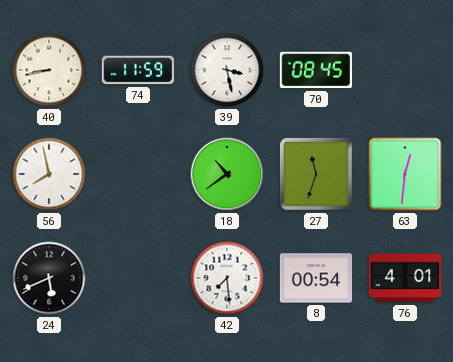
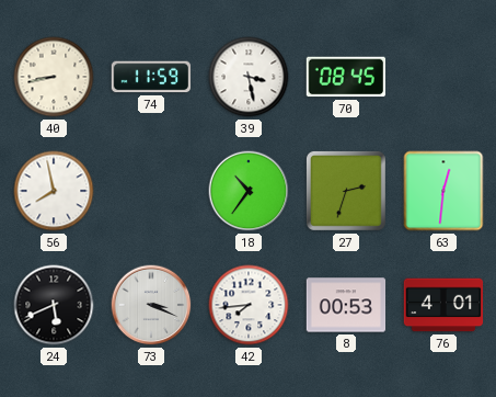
18: 10:39 -> 10:36 (249, 191)
27: 11:33 -> 2:33 (346, 191)
73: none -> 3:19 (151, 305)
42: 7:29 -> 7:44 (249, 305)
8: 00:54 -> 00:53 (346, 305)
